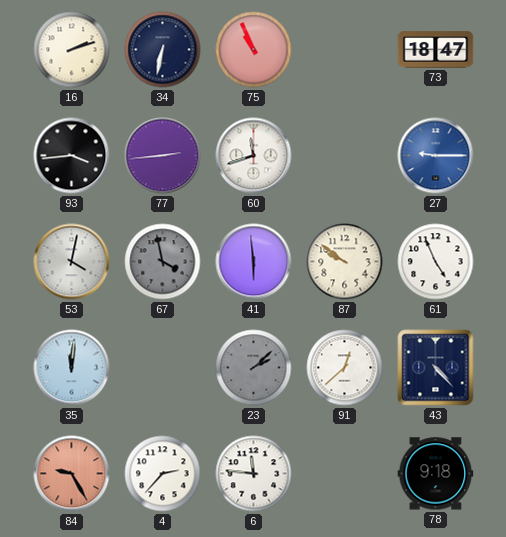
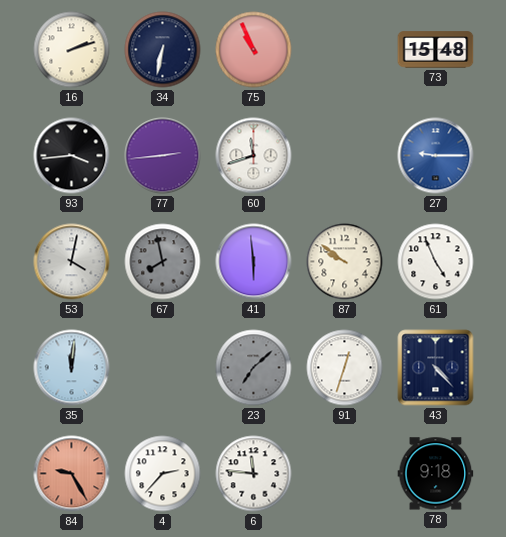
73: 18:47 -> 15:48 (436, 50)
67: 3:58 -> 7:58 (163, 262)
23: 2:08 -> 7:08 (254, 368)
91: 12:38 -> 12:33 (345, 368)
